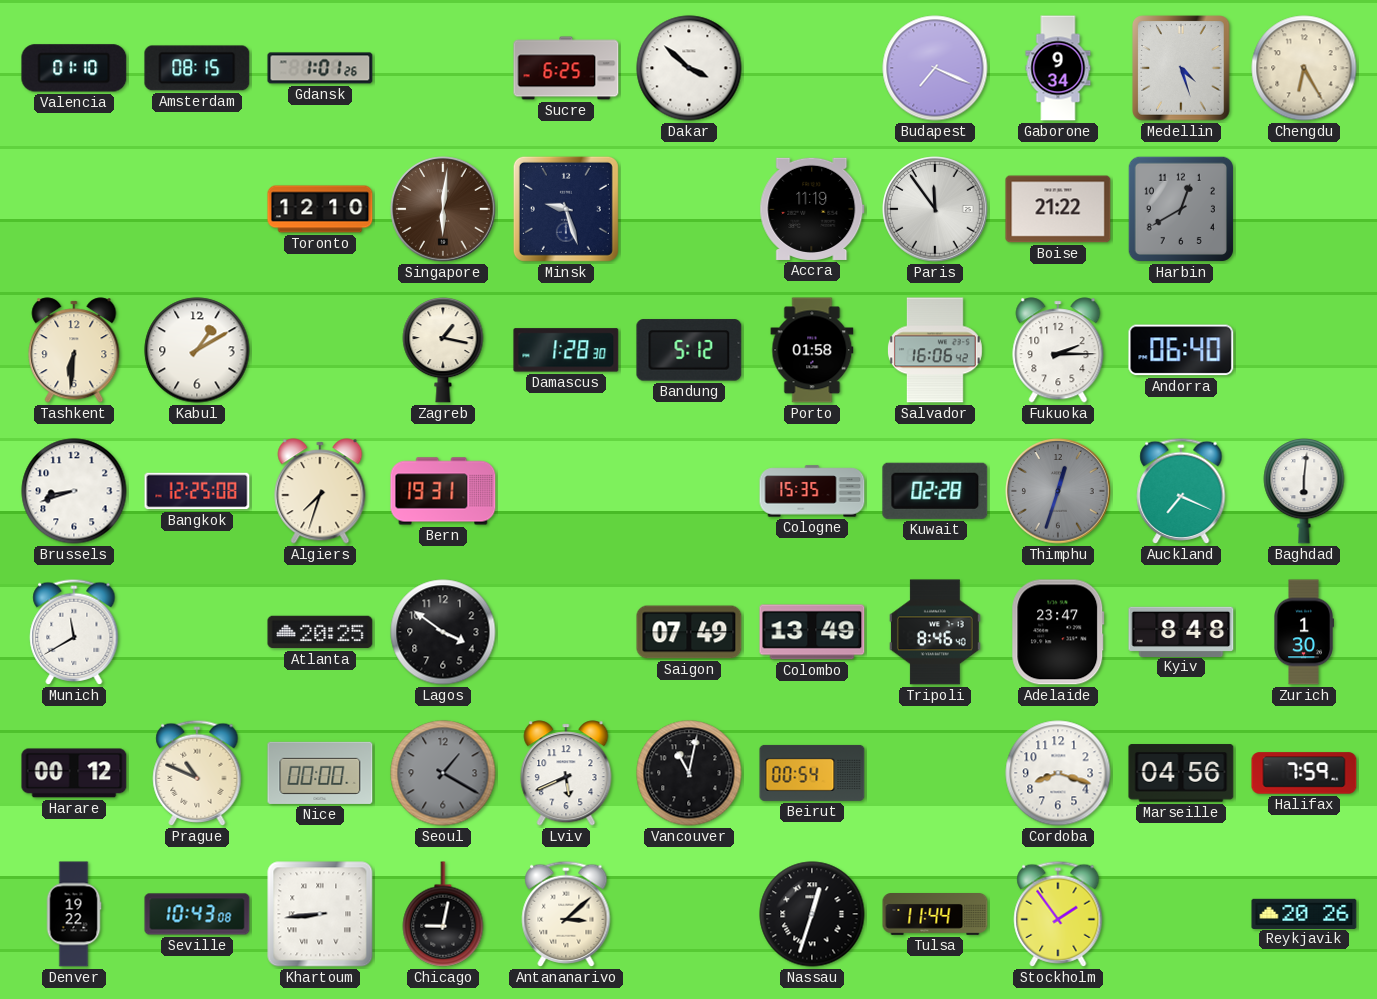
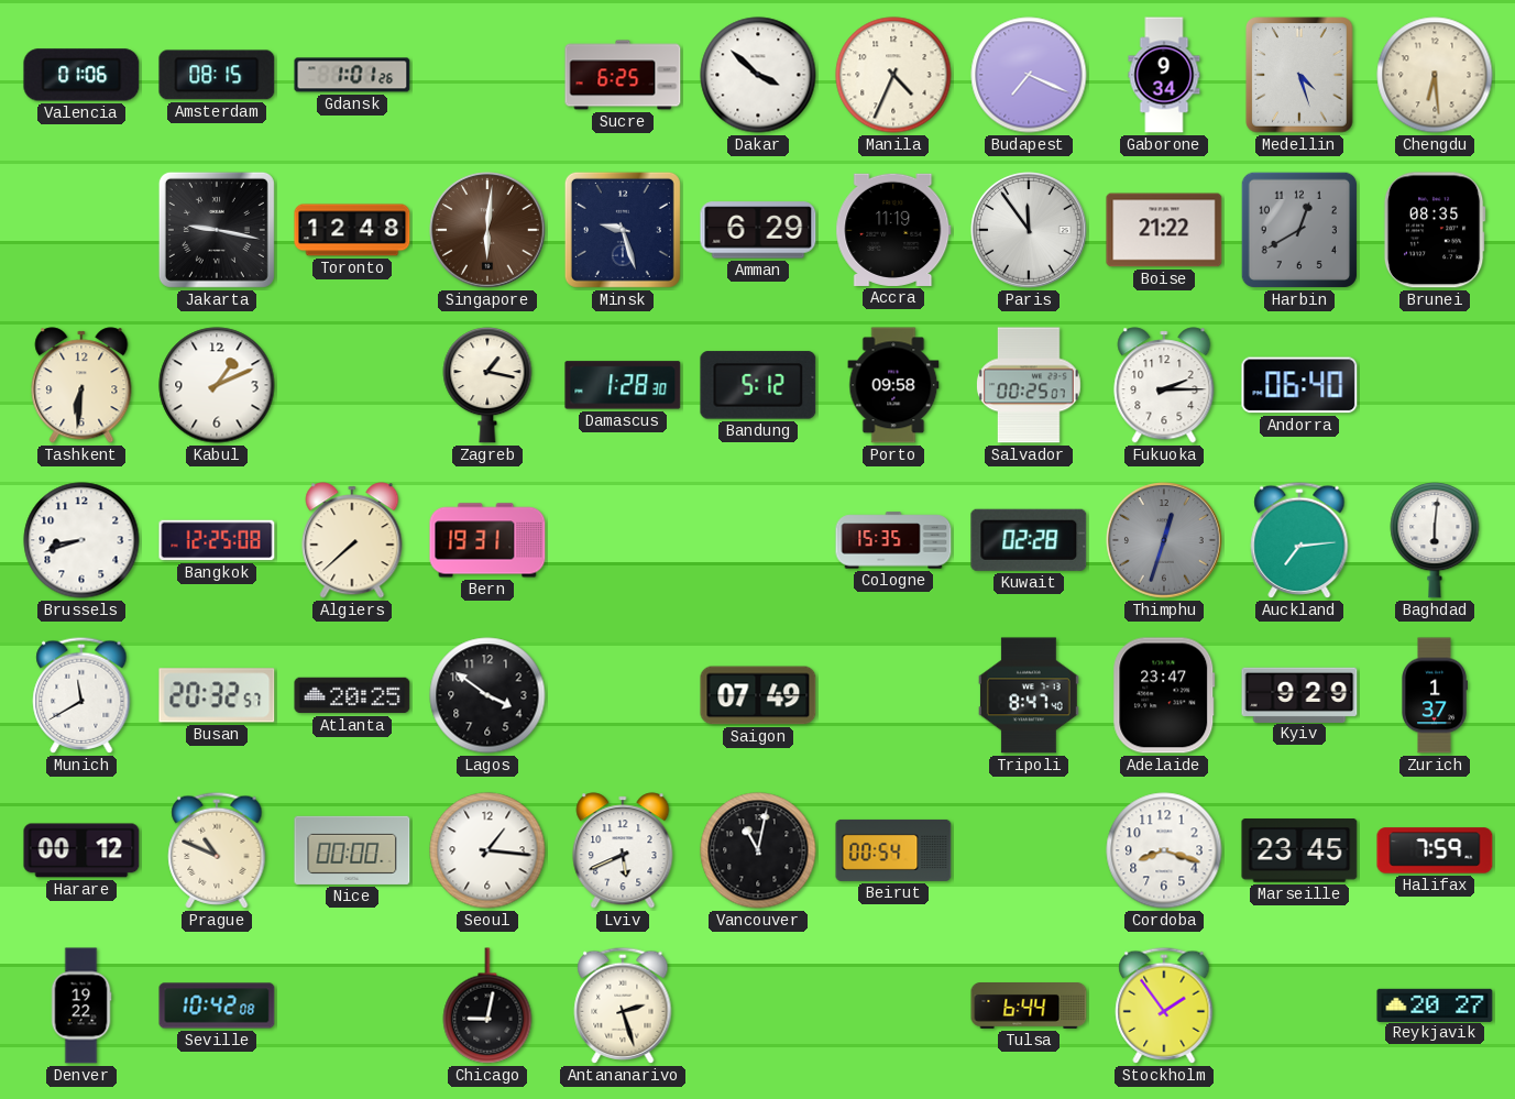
Valencia: 01:10 -> 01:06 (81, 75)
Manila: none -> 4:34 (893, 75)
Chengdu: 6:25 -> 6:29 (1435, 75)
Jakarta: none -> 9:17 (217, 230)
Toronto: 12:10 -> 12:48 (352, 230)
Amman: none -> 6:29 (758, 230)
Brunei: none -> 08:35 (1435, 230)
Kabul: 1:10 -> 1:11 (217, 385)
Porto: 01:58 -> 09:58 (893, 385)
Salvador: 16:06 -> 00:25 (1030, 385)
Algiers: 7:33 -> 7:38 (352, 540)
Auckland: 7:19 -> 7:14 (1299, 540)
Busan: none -> 20:32 (217, 695)
Colombo: 13:49 -> none (812, 632)
Tripoli: 8:46 -> 8:47 (1029, 695)
Kyiv: 8:48 -> 9:29 (1299, 694)
Zurich: 1:30 -> 1:37 (1435, 695)
Seoul: 1:20 -> 1:16 (487, 850)
Seoul dial: grey -> white (487, 850)
Marseille: 04:56 -> 23:45 (1299, 850)
Seville: 10:43 -> 10:42 (217, 1005)
Khartoum: 8:44 -> none (320, 914)
Antananarivo: 3:08 -> 2:27 (623, 1005)
Nassau: 12:33 -> none (812, 914)
Tulsa: 11:44 -> 6:44 (1029, 1007)
Reykjavik: 20:26 -> 20:27 (1435, 1004)
